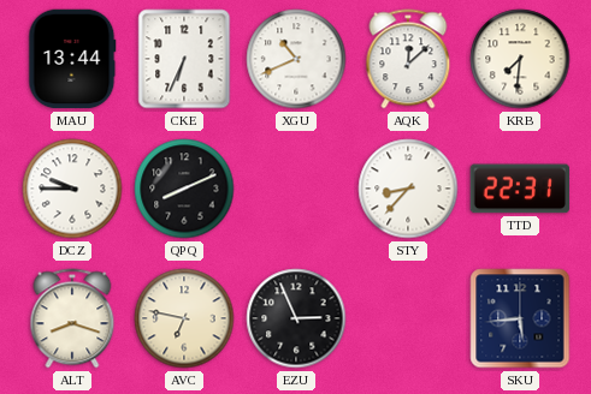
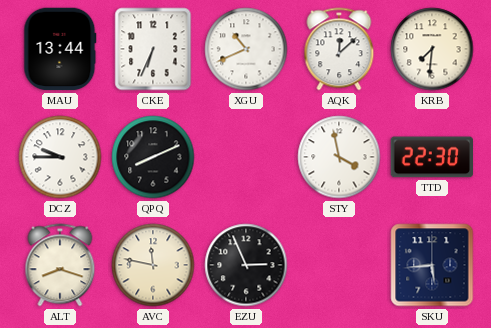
STY: 8:37 -> 3:58 (339, 157)
TTD: 22:31 -> 22:30 (431, 157)
AVC: 6:47 -> 11:47 (153, 265)
